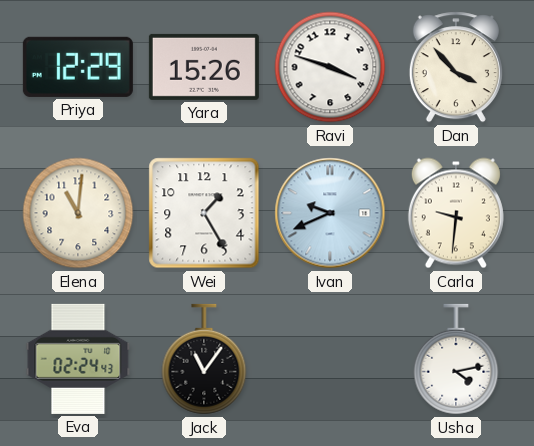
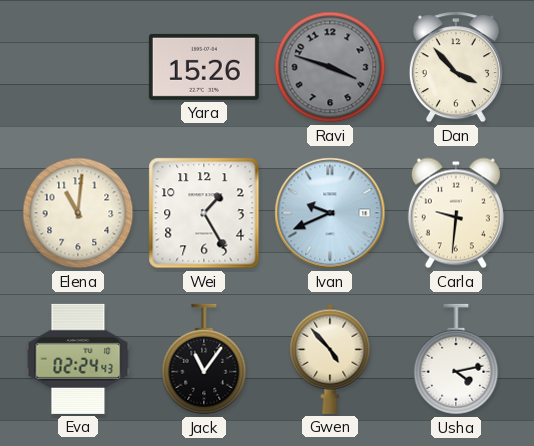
Priya: 12:29 -> none (78, 67)
Ravi dial: white -> grey (330, 67)
Gwen: none -> 4:53 (330, 359)
